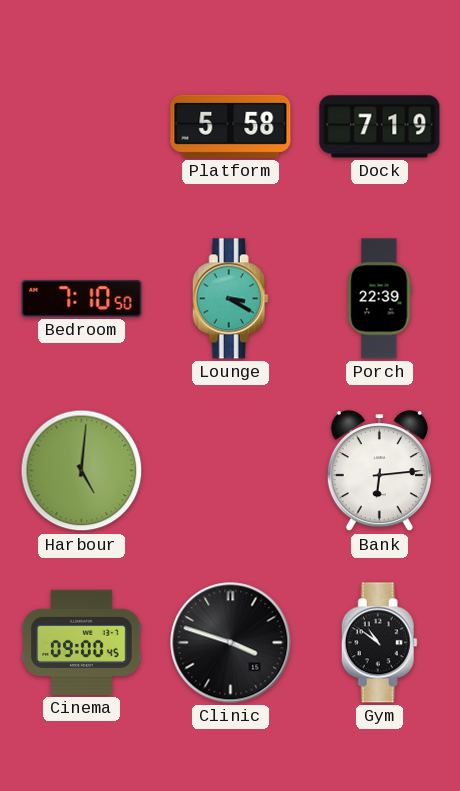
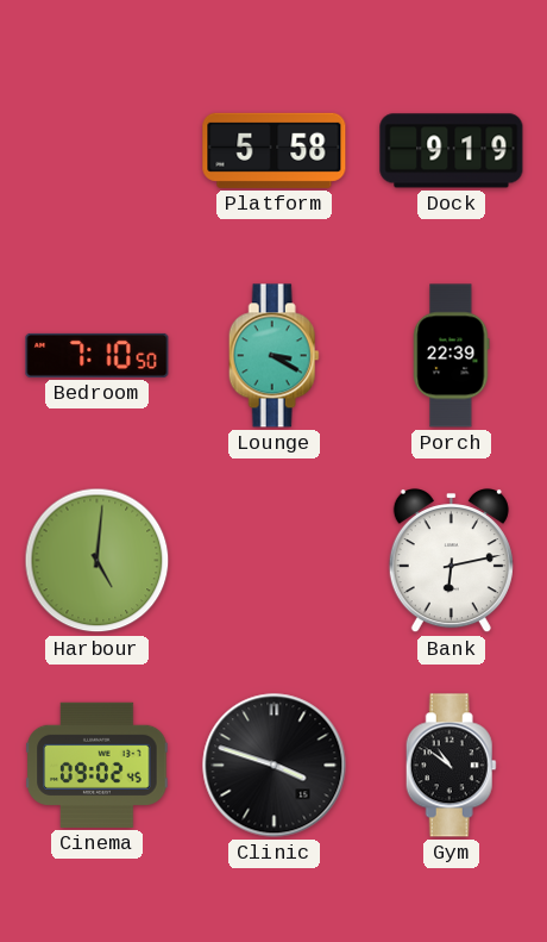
Dock: 7:19 -> 9:19 (452, 151)
Bank: 6:14 -> 6:13 (451, 562)
Cinema: 09:00 -> 09:02 (98, 765)
